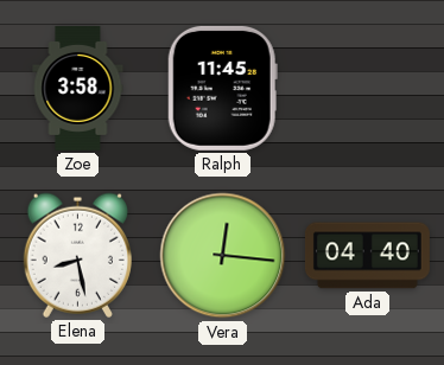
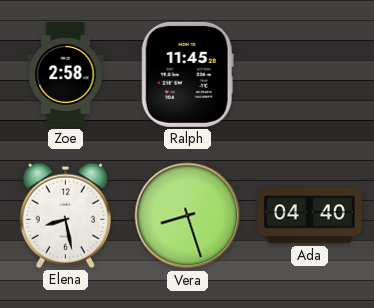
Zoe: 3:58 -> 2:58 (66, 74)
Vera: 12:16 -> 8:27 (188, 216)
